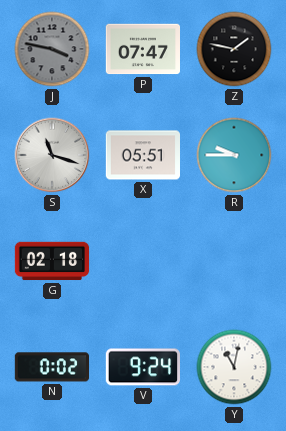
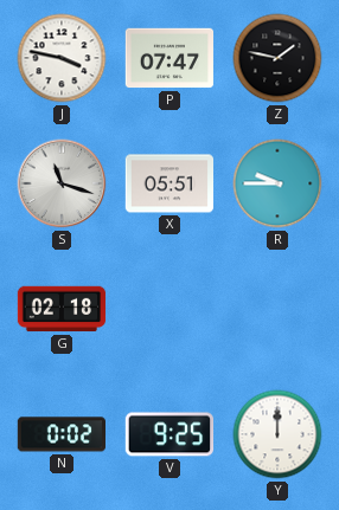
J dial: grey -> white (62, 58)
V: 9:24 -> 9:25 (168, 434)
Y: 11:02 -> 12:00 (277, 434)
